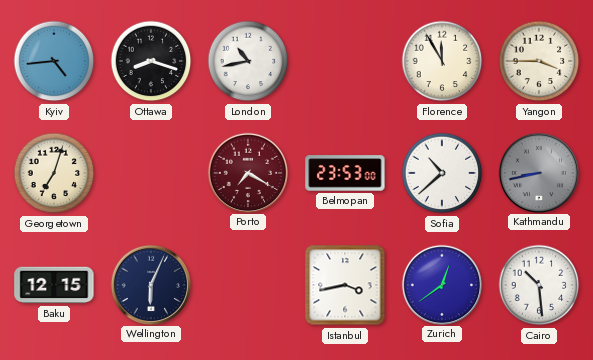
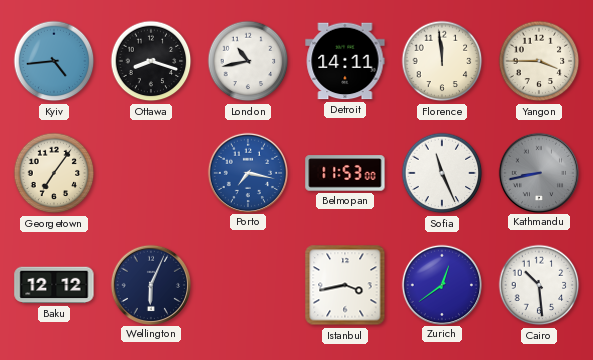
Detroit: none -> 14:11 (345, 61)
Florence: 11:55 -> 11:59 (442, 61)
Georgetown: 7:03 -> 7:06 (54, 173)
Porto: 7:20 -> 7:17 (247, 172)
Porto dial: burgundy -> blue (247, 172)
Belmopan: 23:53 -> 11:53 (345, 173)
Sofia: 10:38 -> 11:26 (442, 173)
Baku: 12:15 -> 12:12 (54, 285)
